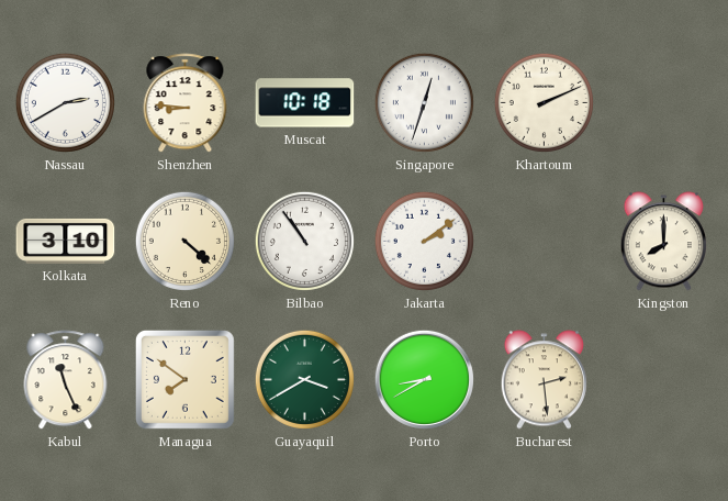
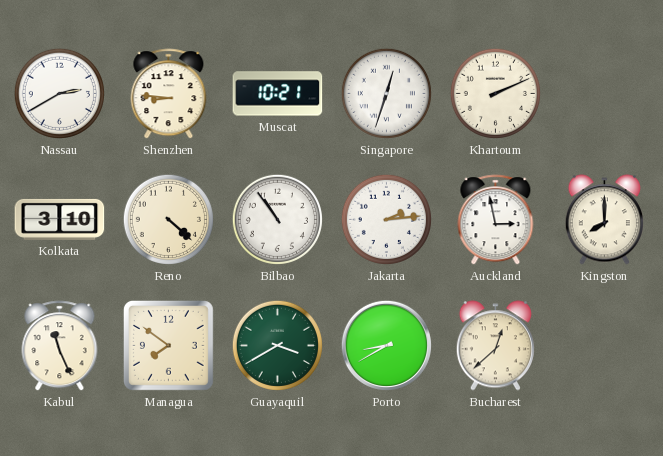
Muscat: 10:18 -> 10:21 (278, 94)
Jakarta: 2:09 -> 2:14 (386, 219)
Auckland: none -> 2:58 (496, 220)
Bucharest: 2:29 -> 12:38 (495, 346)
